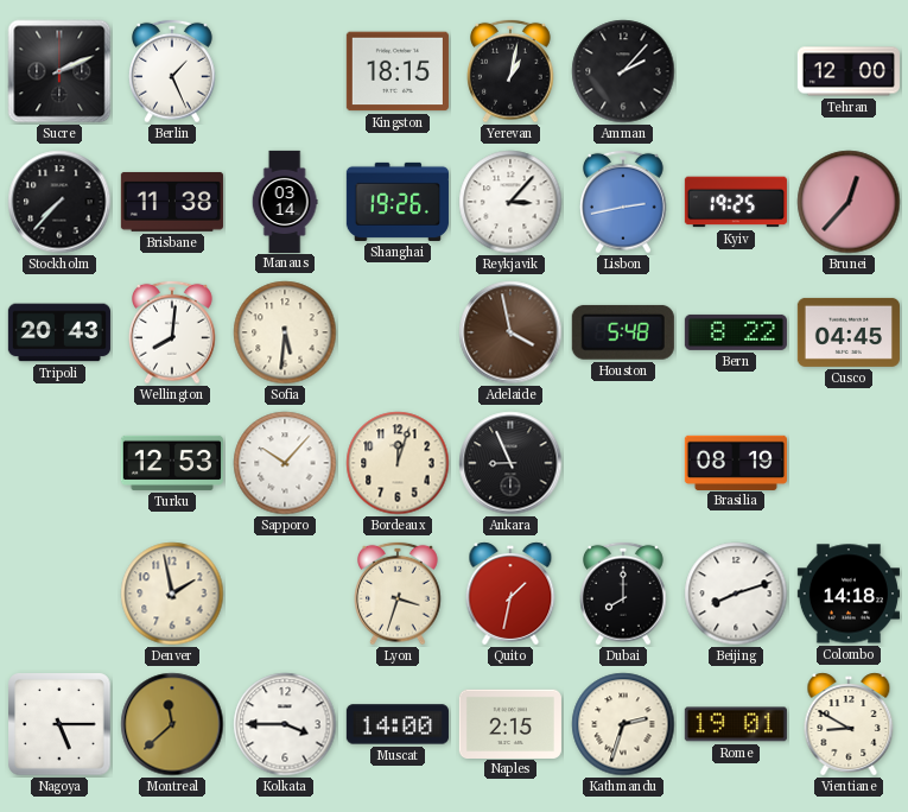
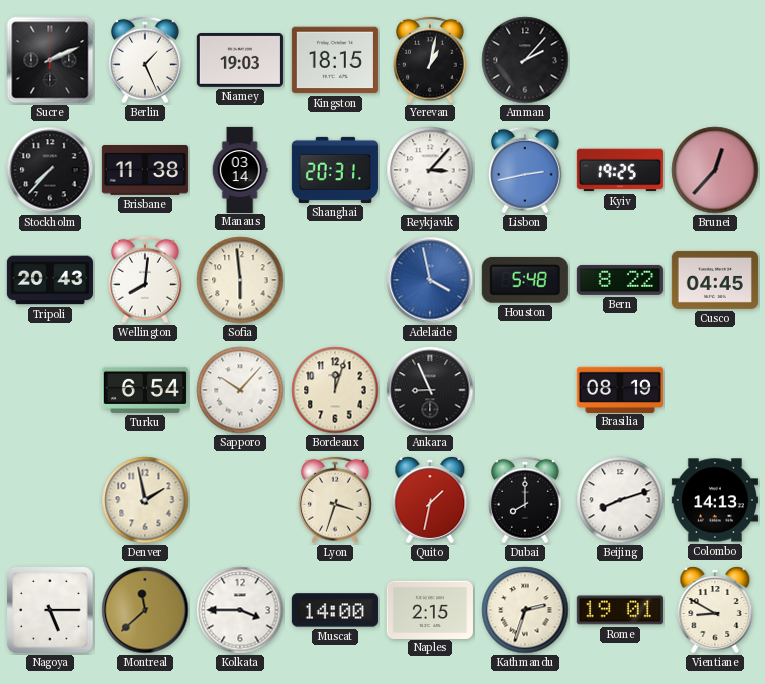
Niamey: none -> 19:03 (240, 60)
Tehran: 12:00 -> none (849, 71)
Shanghai: 19:26 -> 20:31 (335, 170)
Sofia: 5:31 -> 5:59 (240, 280)
Adelaide dial: brown -> blue (430, 280)
Turku: 12:53 -> 6:54 (145, 390)
Colombo: 14:18 -> 14:13 (715, 500)
